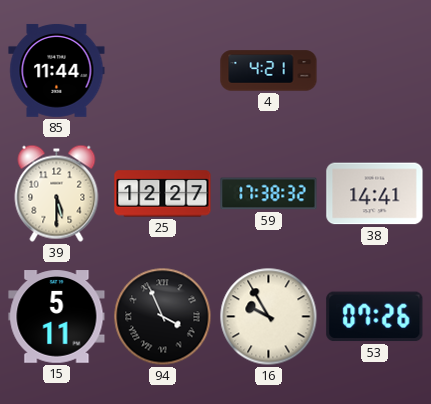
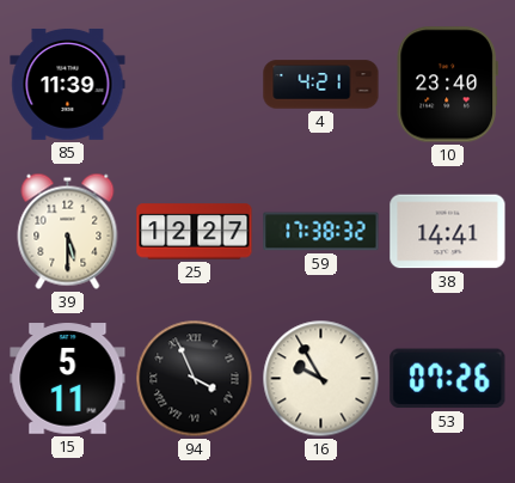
85: 11:44 -> 11:39 (68, 84)
10: none -> 23:40 (447, 85)
